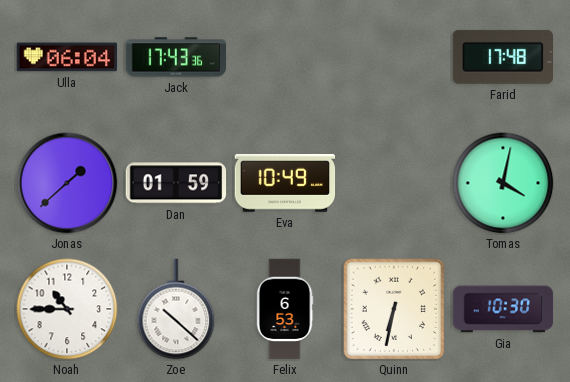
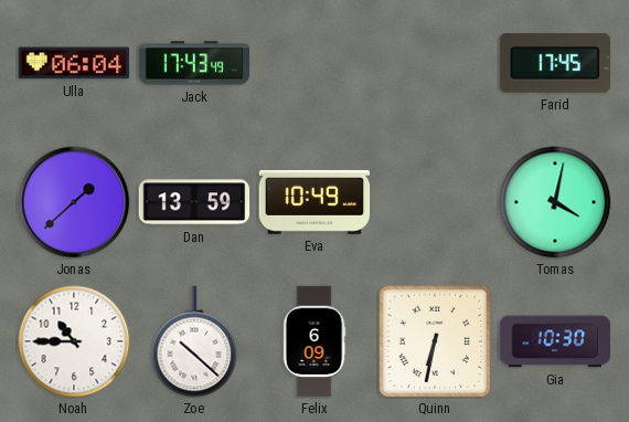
Jack: 17:43:36 -> 17:43:49 (194, 63)
Farid: 17:48 -> 17:45 (554, 63)
Dan: 01:59 -> 13:59 (194, 202)
Felix: 6:53 -> 6:09 (314, 341)
